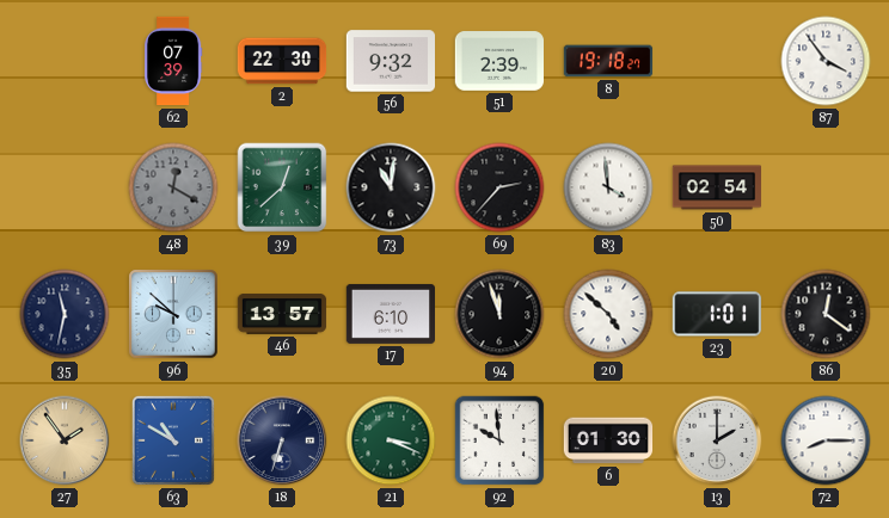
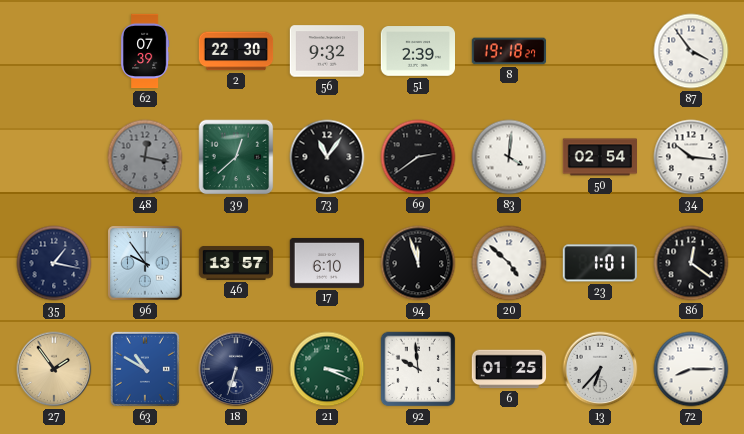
48: 12:20 -> 12:17 (145, 157)
73: 11:01 -> 11:06 (327, 157)
69: 2:37 -> 2:39 (418, 157)
83: 3:59 -> 4:01 (509, 157)
34: none -> 10:16 (691, 157)
35: 11:32 -> 1:17 (54, 263)
96: 9:52 -> 9:54 (145, 263)
6: 01:30 -> 01:25 (509, 369)
13: 2:00 -> 6:37 (600, 369)
